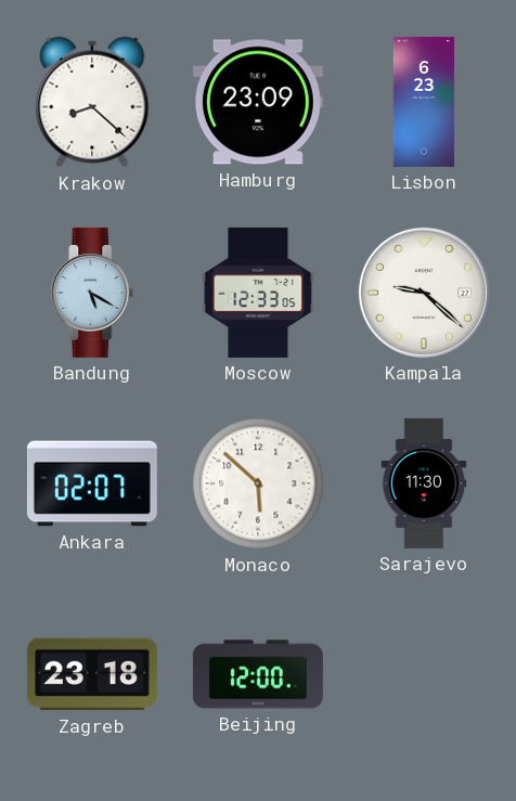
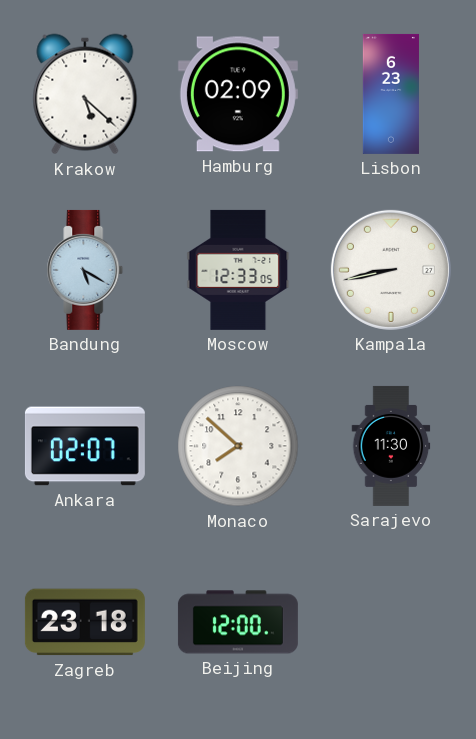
Krakow: 8:22 -> 5:22 (85, 94)
Hamburg: 23:09 -> 02:09 (238, 94)
Kampala: 9:22 -> 8:43 (391, 270)
Monaco: 5:52 -> 7:52 (238, 446)
